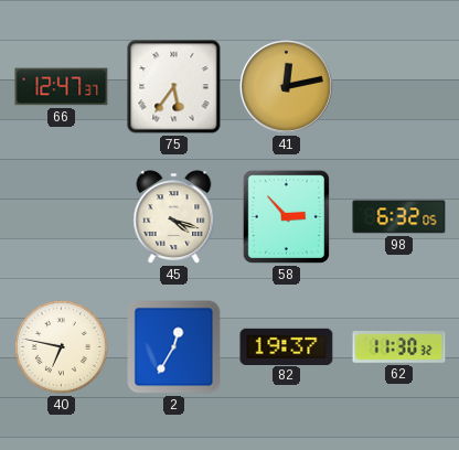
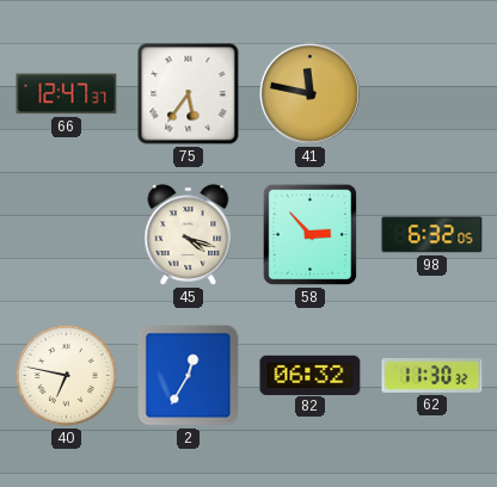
41: 12:13 -> 11:47 (309, 93)
82: 19:37 -> 06:32 (311, 375)
